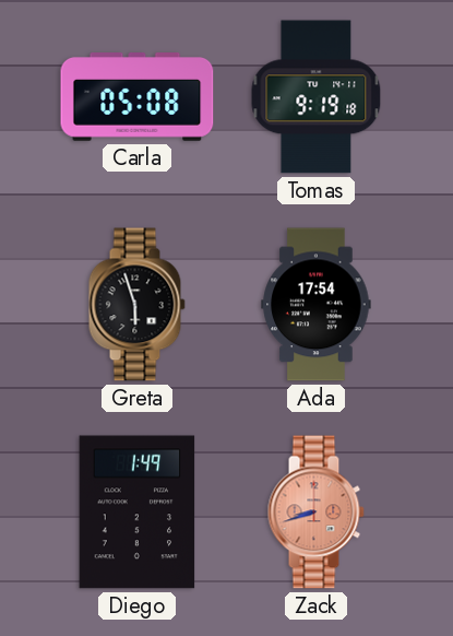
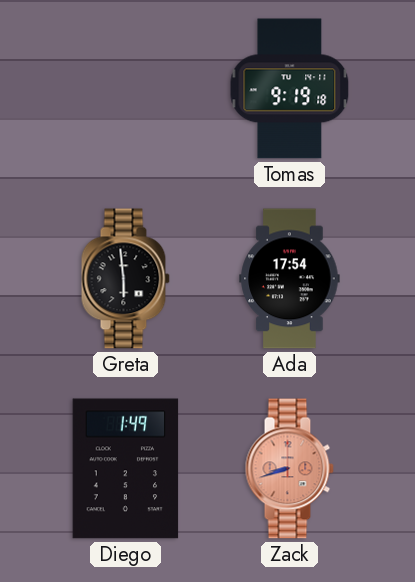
Carla: 05:08 -> none (138, 97)
Greta: 5:57 -> 5:59 (125, 279)
